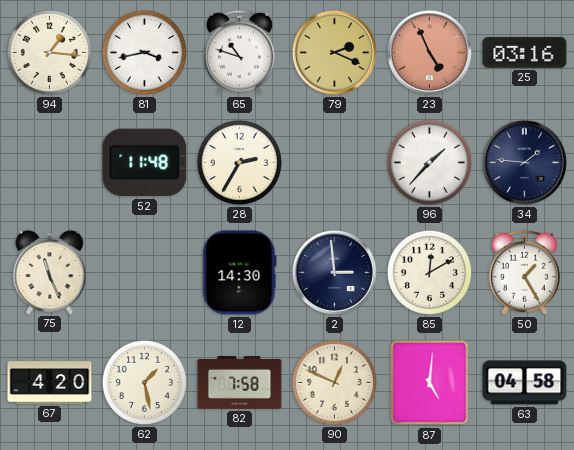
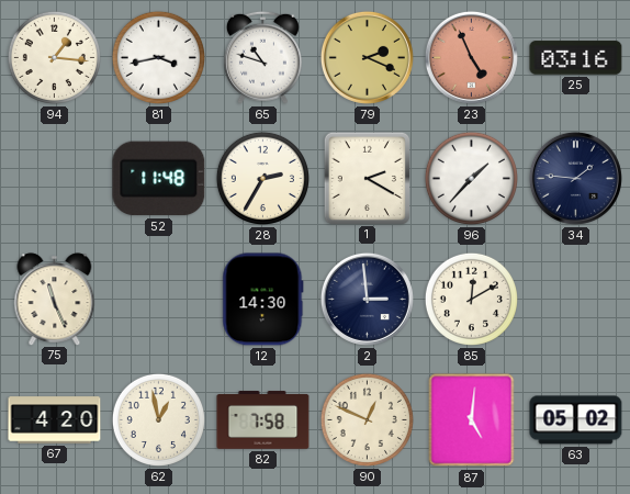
1: none -> 2:20 (367, 178)
50: 1:25 -> none (524, 272)
62: 1:28 -> 12:58 (158, 419)
63: 04:58 -> 05:02 (576, 420)
